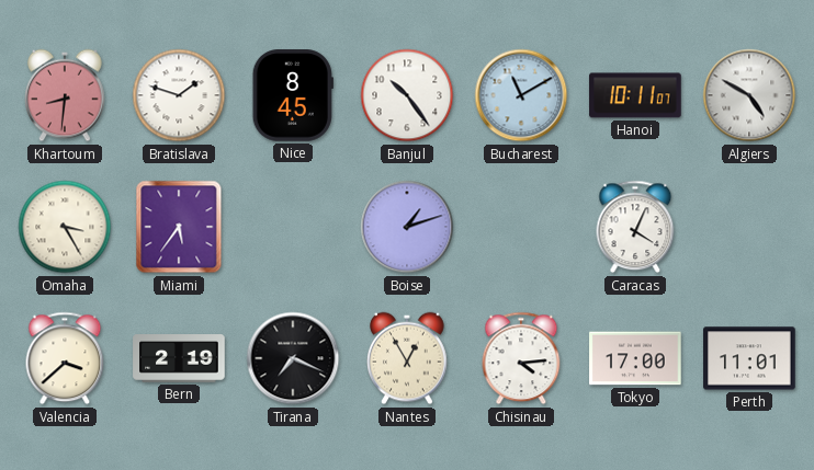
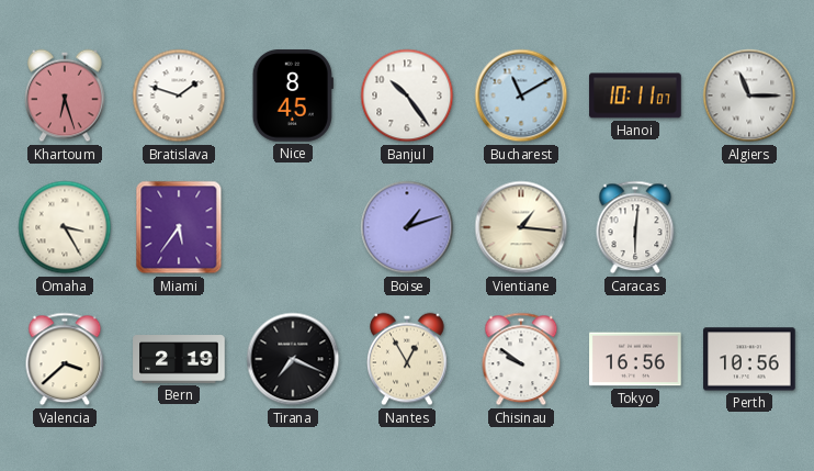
Khartoum: 8:31 -> 6:27 (65, 96)
Algiers: 4:50 -> 11:15 (749, 96)
Vientiane: none -> 1:16 (521, 227)
Caracas: 4:04 -> 6:01 (635, 227)
Chisinau: 4:14 -> 9:51 (521, 359)
Tokyo: 17:00 -> 16:56 (635, 359)
Perth: 11:01 -> 10:56 (749, 359)
